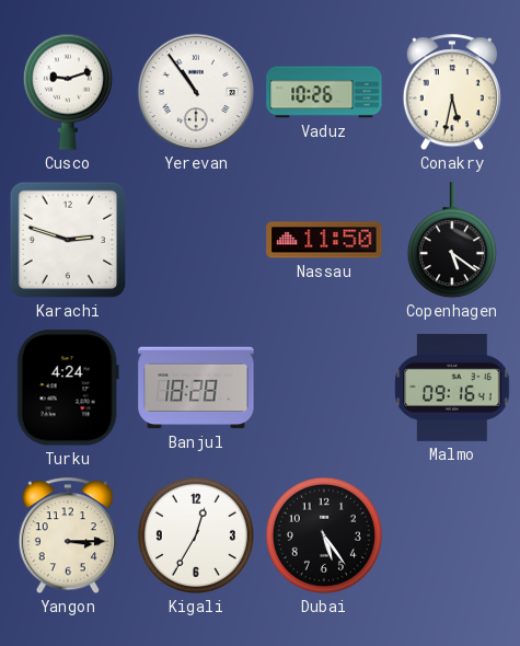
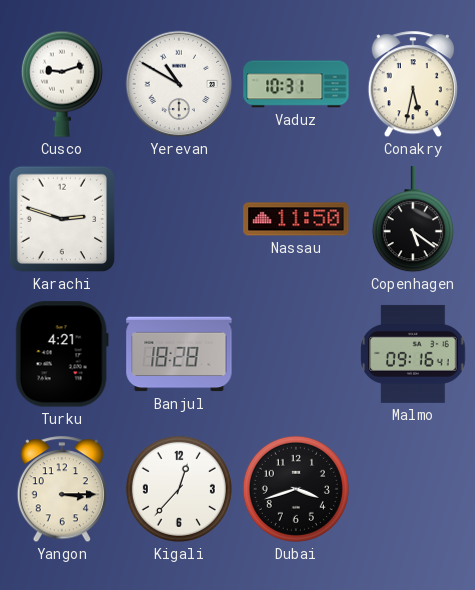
Yerevan: 10:54 -> 10:50 (179, 84)
Vaduz: 10:26 -> 10:31 (296, 84)
Turku: 4:24 -> 4:21 (62, 354)
Kigali: 12:35 -> 12:37 (179, 489)
Dubai: 5:24 -> 3:42 (296, 489)
